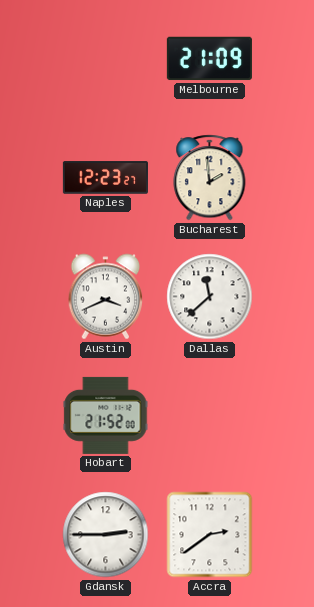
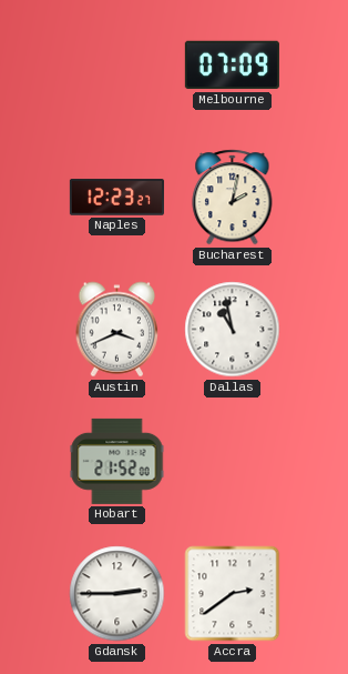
Melbourne: 21:09 -> 07:09 (232, 66)
Bucharest: 1:59 -> 2:02 (233, 198)
Dallas: 11:38 -> 10:58 (233, 330)
